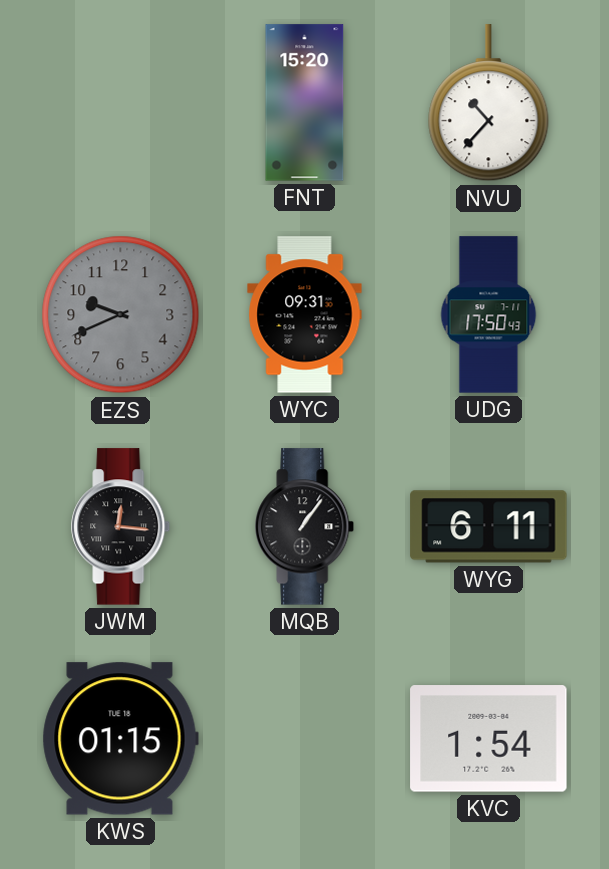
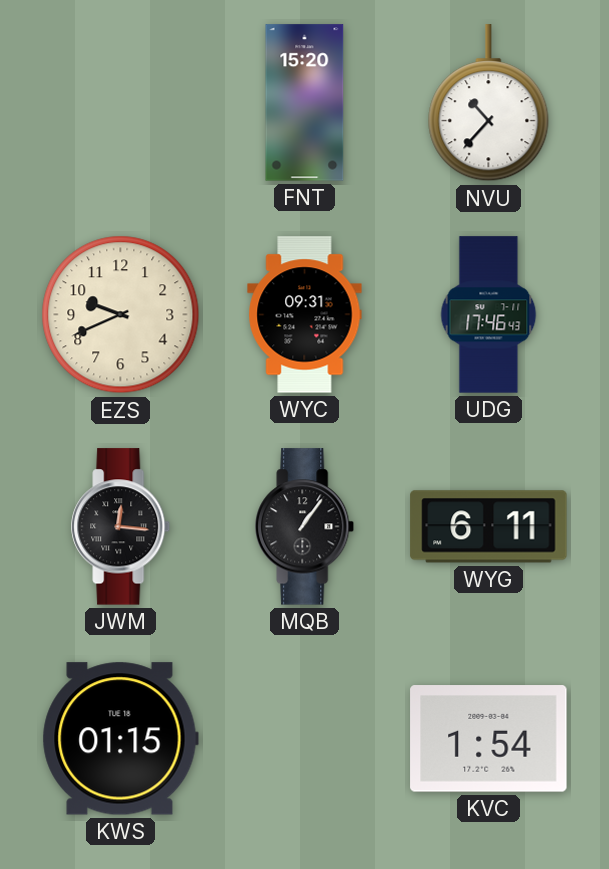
EZS dial: grey -> cream (121, 315)
UDG: 17:50 -> 17:46 (489, 315)
